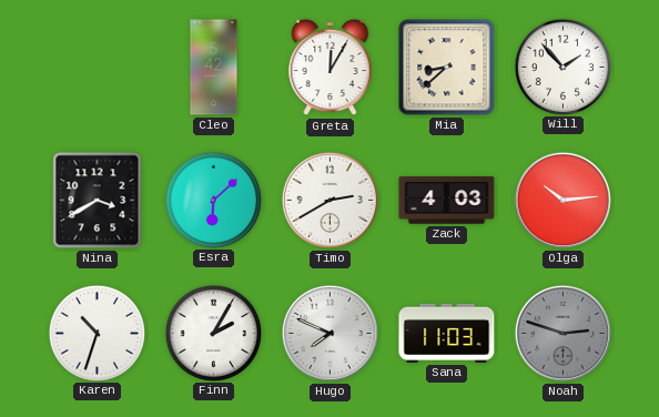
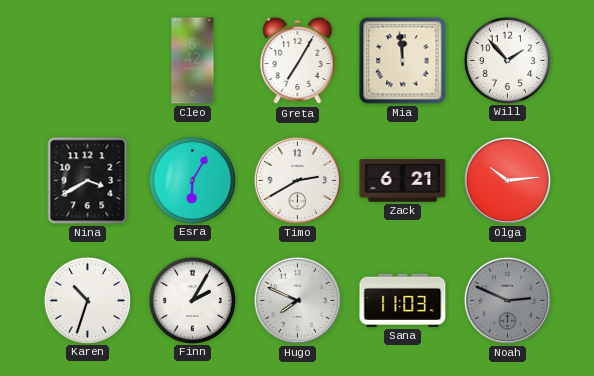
Greta: 12:05 -> 7:05 (298, 61)
Mia: 8:38 -> 11:59 (403, 61)
Esra: 6:08 -> 6:05 (192, 180)
Zack: 4:03 -> 6:21 (403, 181)
Noah: 2:48 -> 2:49 (507, 300)
